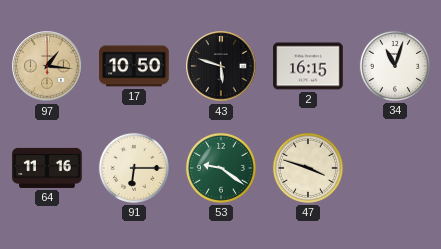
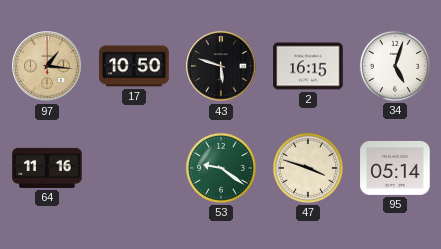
34: 11:03 -> 5:03 (395, 66)
91: 6:15 -> none (134, 168)
95: none -> 05:14 (395, 168)
